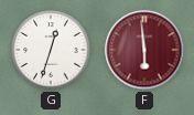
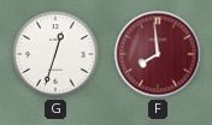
F: 5:59 -> 7:59 (158, 54)
